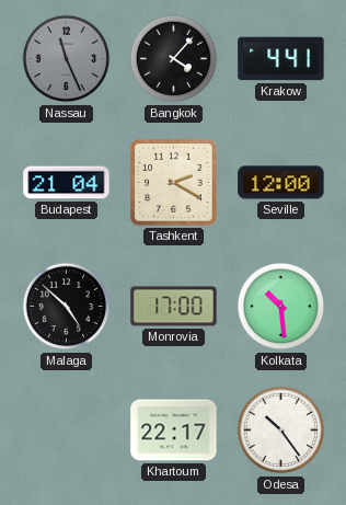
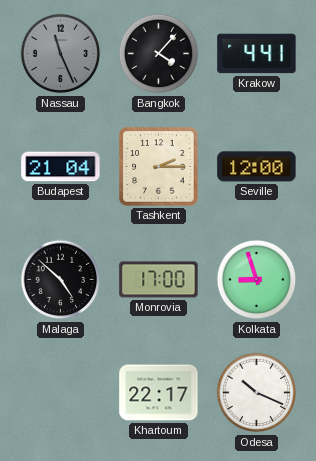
Tashkent: 2:20 -> 2:15 (159, 167)
Kolkata: 10:29 -> 8:57 (257, 280)
Odesa: 10:24 -> 10:19 (257, 393)
